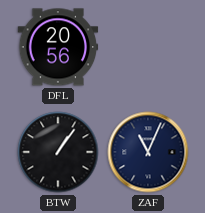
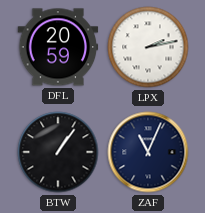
DFL: 20:56 -> 20:59 (58, 47)
LPX: none -> 2:13 (148, 47)
